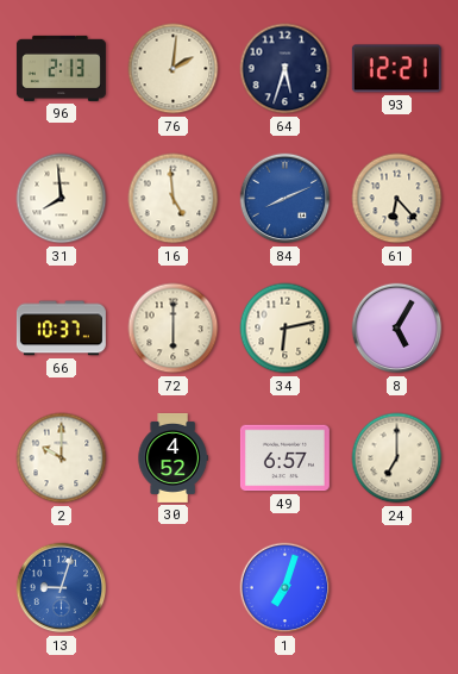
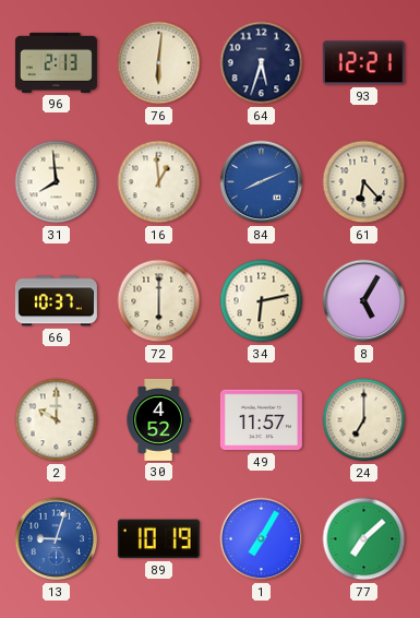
76: 2:01 -> 6:01 (159, 63)
16: 4:59 -> 12:59 (159, 182)
49: 6:57 -> 11:57 (261, 420)
89: none -> 10:19 (158, 539)
1: 7:03 -> 7:05 (262, 539)
77: none -> 7:08 (364, 539)
